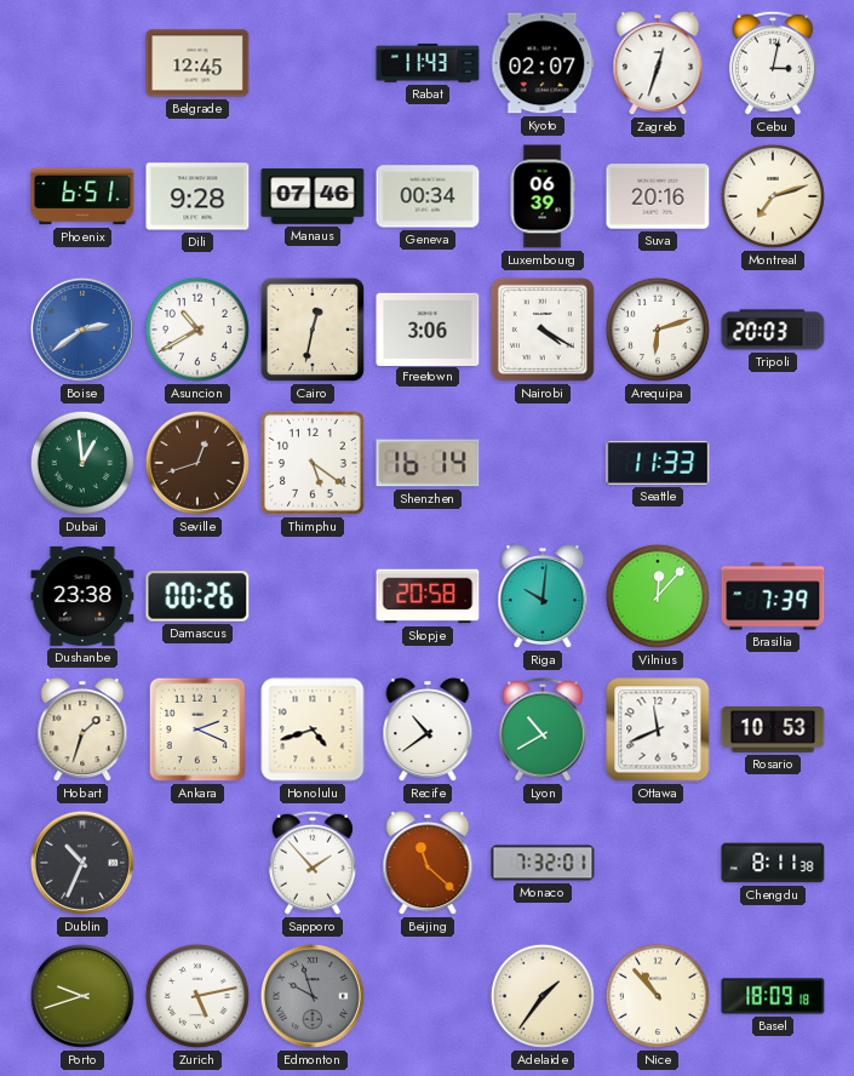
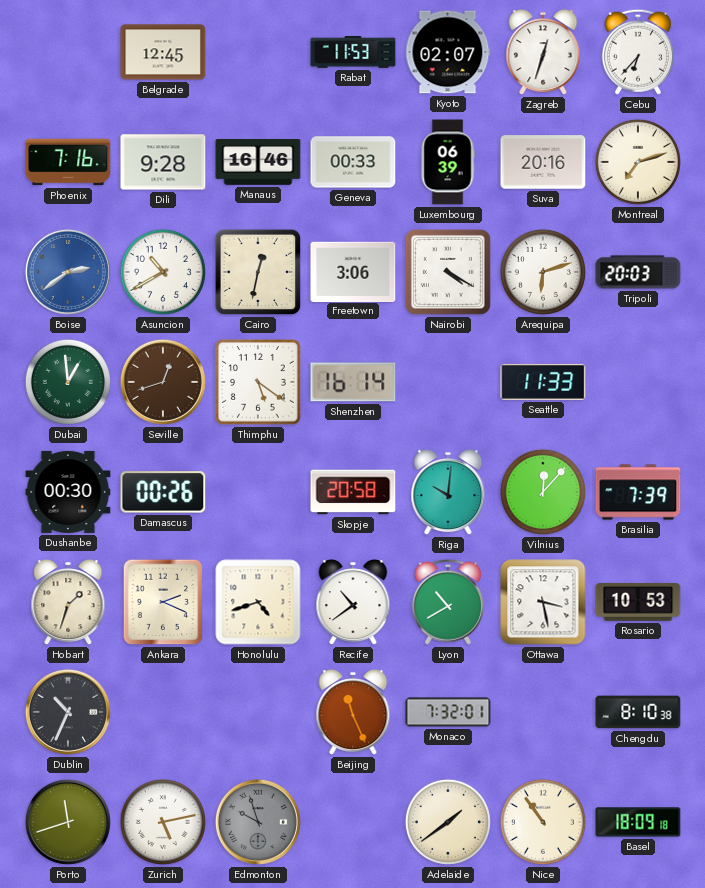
Rabat: 11:43 -> 11:53 (353, 52)
Cebu: 3:02 -> 6:37 (638, 52)
Phoenix: 6:51 -> 7:16 (68, 162)
Manaus: 07:46 -> 16:46 (258, 162)
Geneva: 00:34 -> 00:33 (353, 162)
Dushanbe: 23:38 -> 00:30 (68, 492)
Ottawa: 11:41 -> 3:28 (543, 602)
Sapporo: 1:53 -> none (313, 863)
Beijing: 11:22 -> 11:26 (353, 713)
Chengdu: 8:11 -> 8:10 (638, 712)
Porto: 9:42 -> 11:42 (68, 822)
Adelaide: 1:36 -> 1:39 (448, 822)
Nice: 10:53 -> 10:54 (543, 822)
